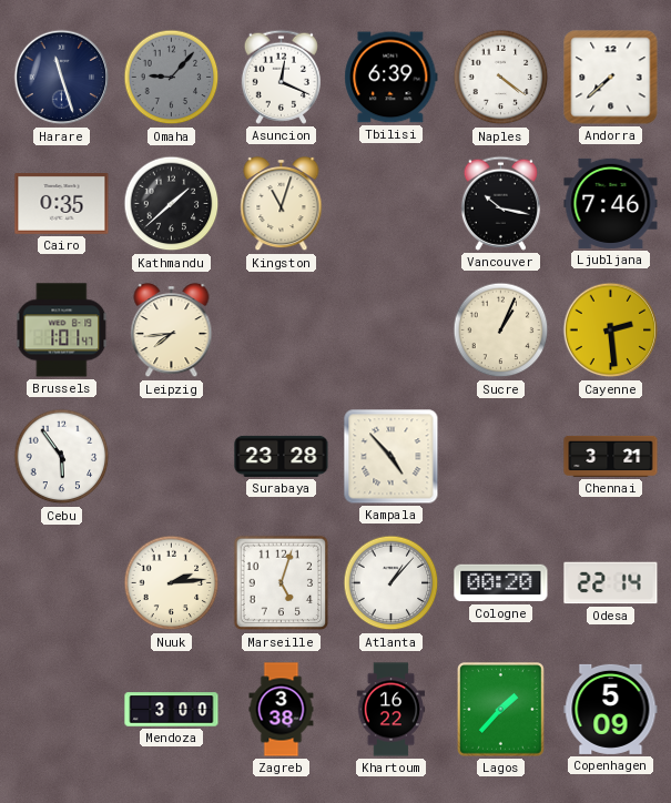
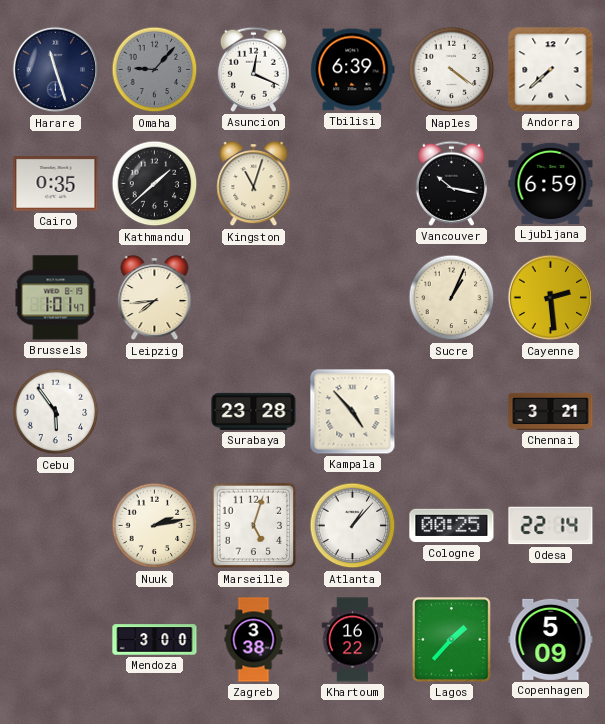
Ljubljana: 7:46 -> 6:59 (551, 183)
Nuuk: 2:14 -> 2:13 (155, 526)
Cologne: 00:20 -> 00:25 (452, 526)
